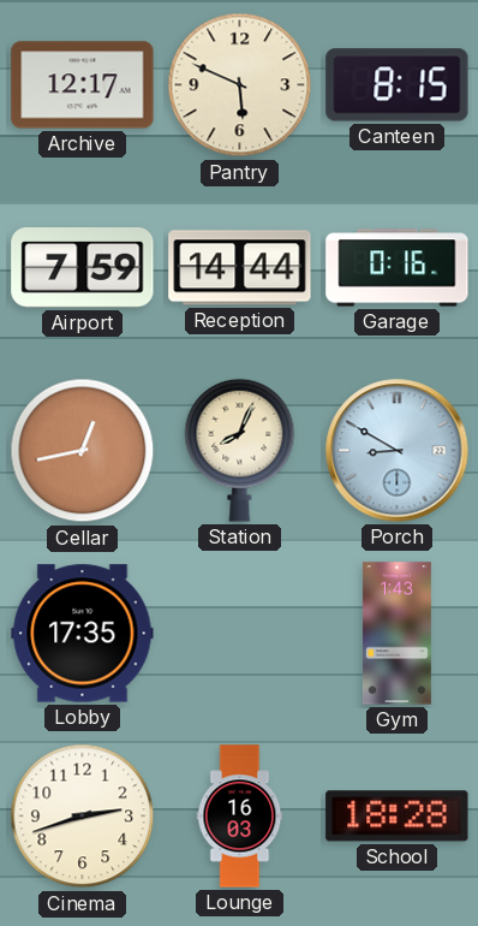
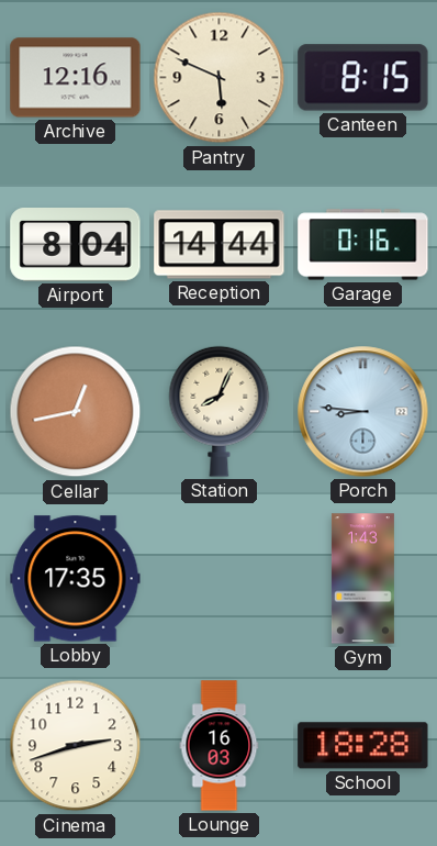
Archive: 12:17 -> 12:16 (76, 78)
Airport: 7:59 -> 8:04 (76, 245)
Porch: 8:50 -> 8:46 (363, 412)
